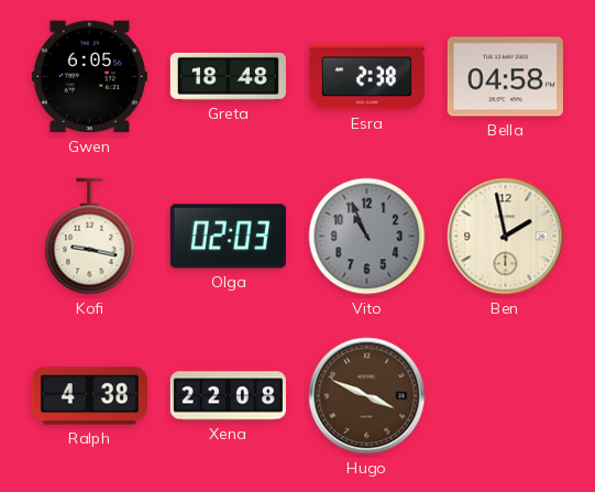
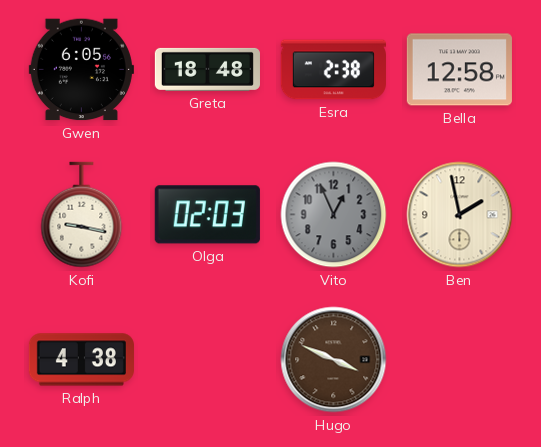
Bella: 04:58 -> 12:58 (459, 70)
Vito: 10:56 -> 12:56 (334, 215)
Xena: 22:08 -> none (228, 396)
